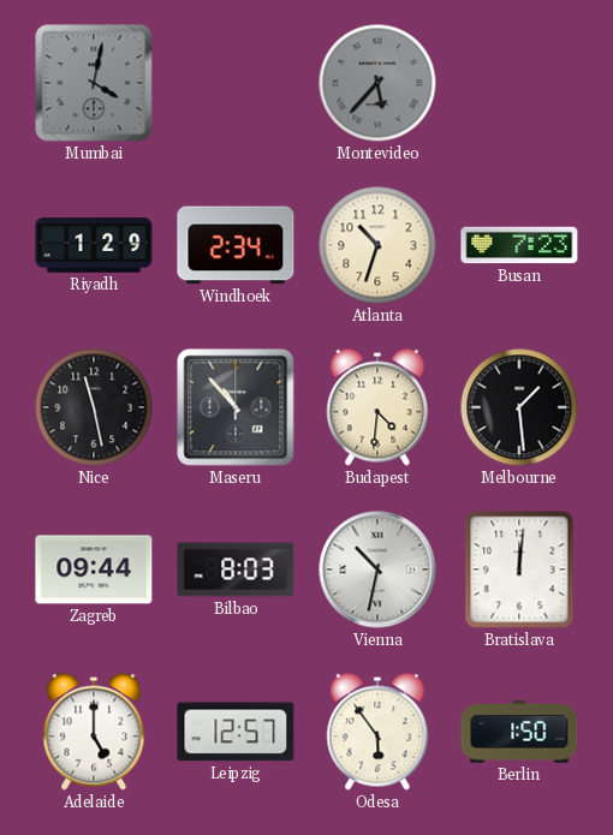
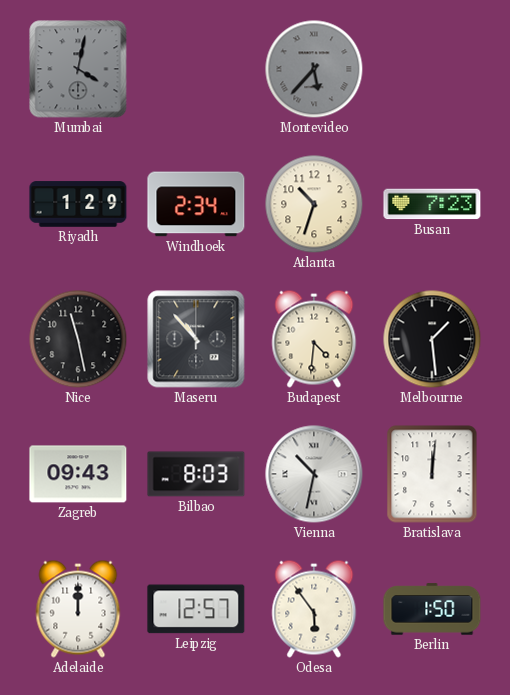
Zagreb: 09:44 -> 09:43 (78, 474)
Adelaide: 5:00 -> 12:00 (78, 609)
